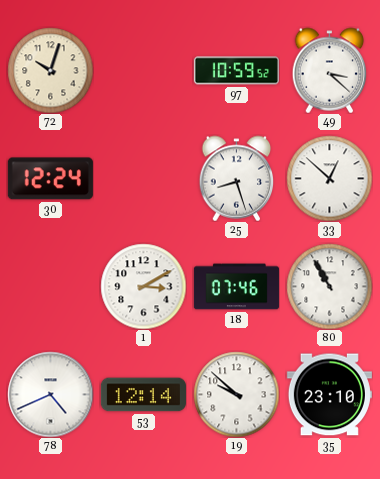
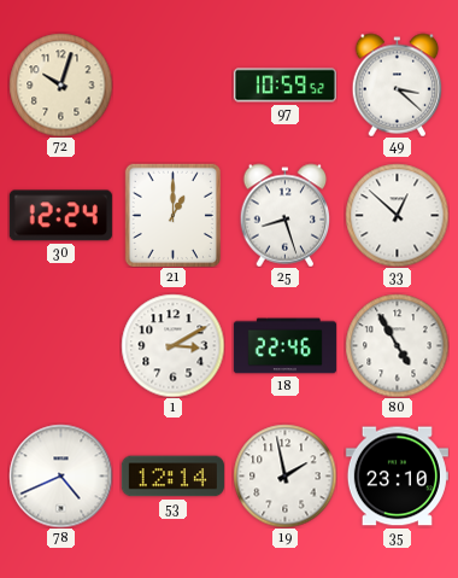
21: none -> 1:00 (172, 215)
18: 07:46 -> 22:46 (284, 346)
80: 10:55 -> 4:55 (397, 345)
19: 9:52 -> 1:58 (284, 475)
